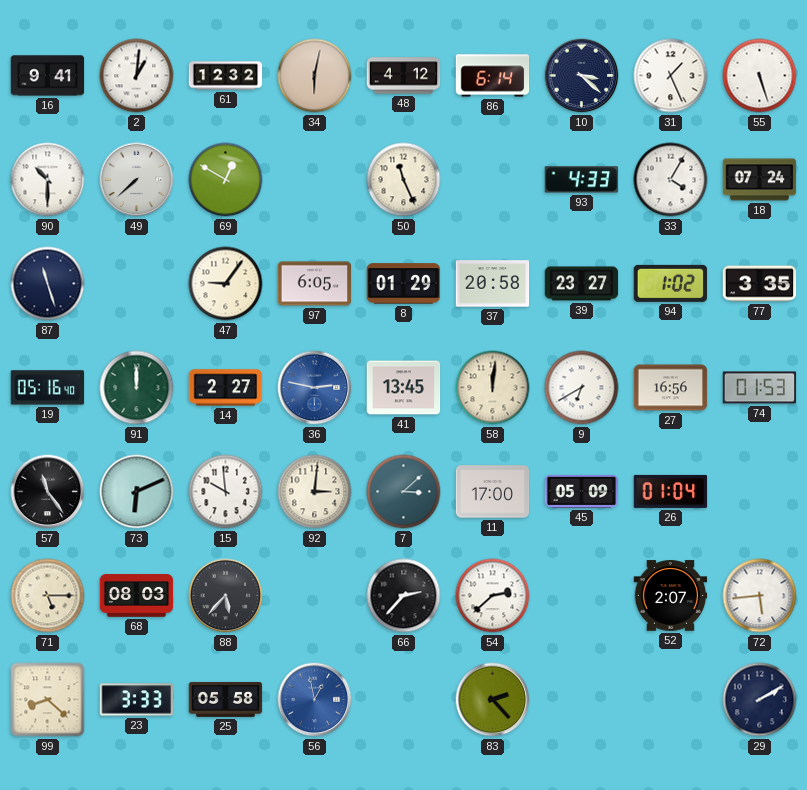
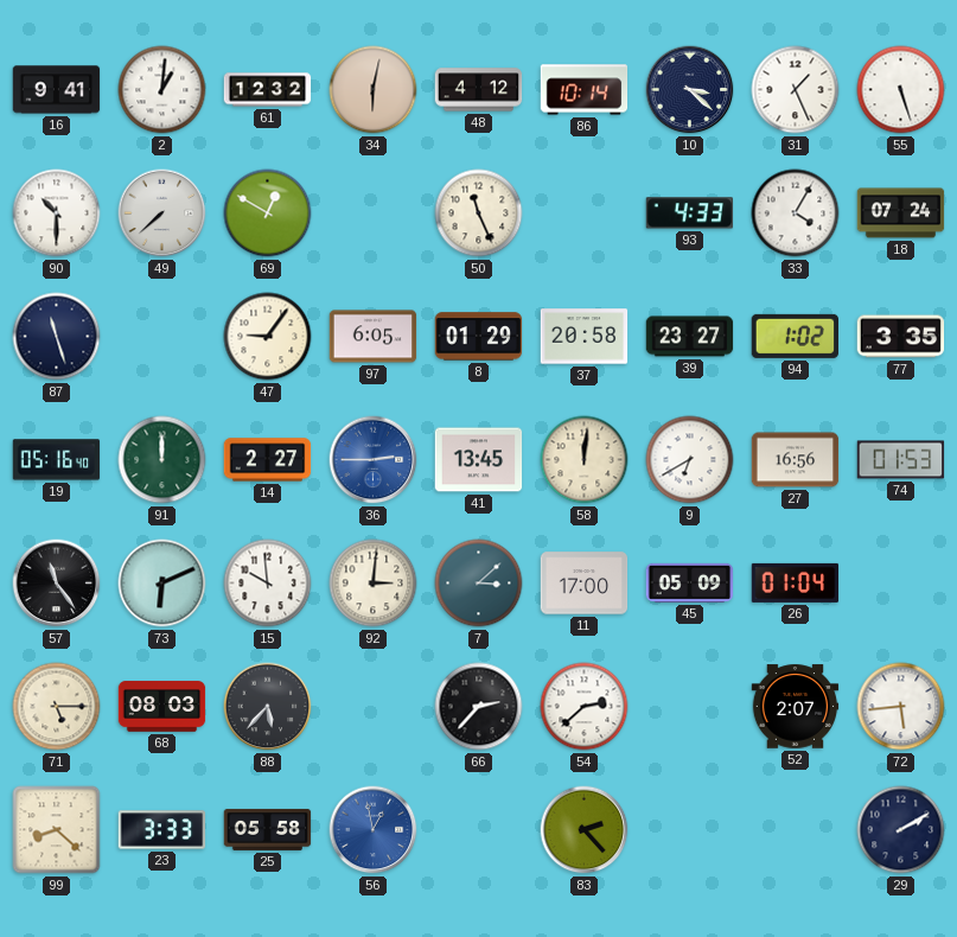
86: 6:14 -> 10:14 (585, 90)
36: 2:47 -> 2:45 (374, 460)
